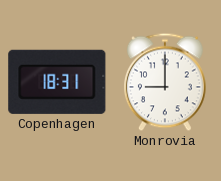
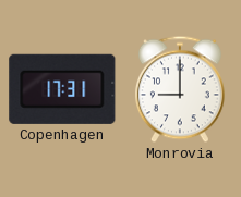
Copenhagen: 18:31 -> 17:31 (62, 89)
